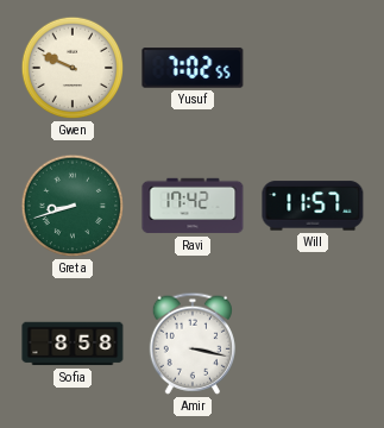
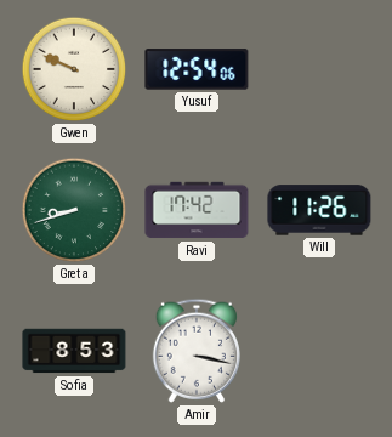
Yusuf: 7:02 -> 12:54 (197, 69)
Will: 11:57 -> 11:26 (319, 210)
Sofia: 8:58 -> 8:53 (74, 351)
